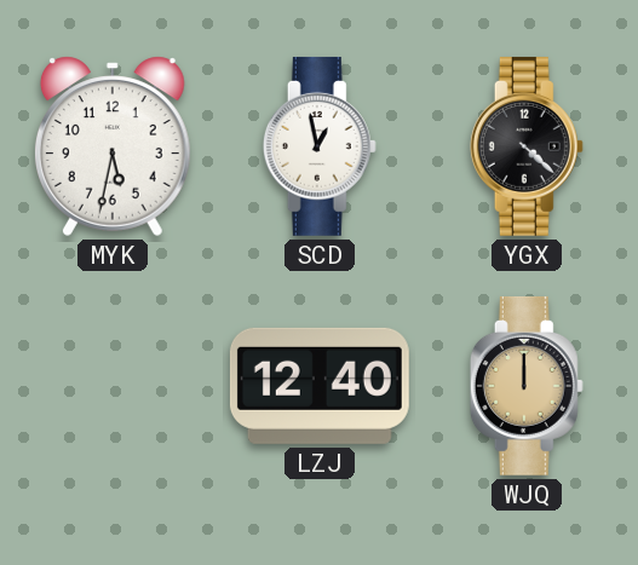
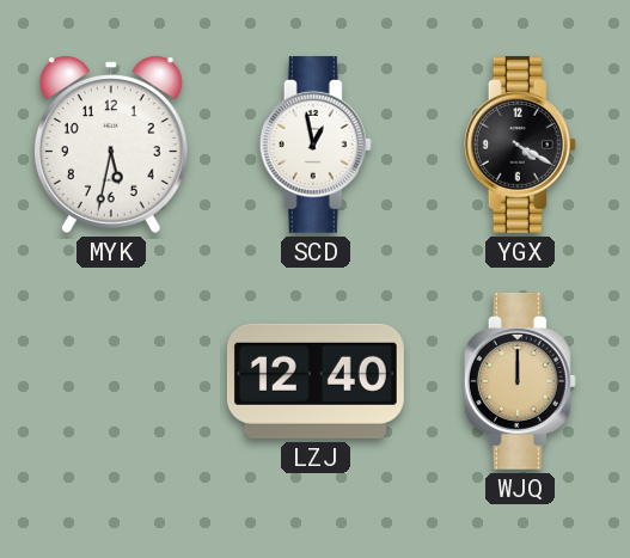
YGX: 4:22 -> 4:20 (520, 145)
